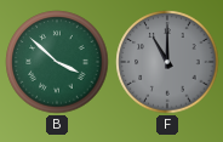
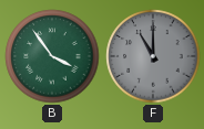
B: 3:52 -> 3:54 (52, 56)
